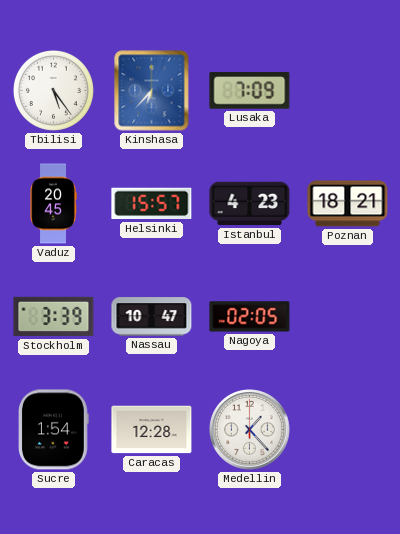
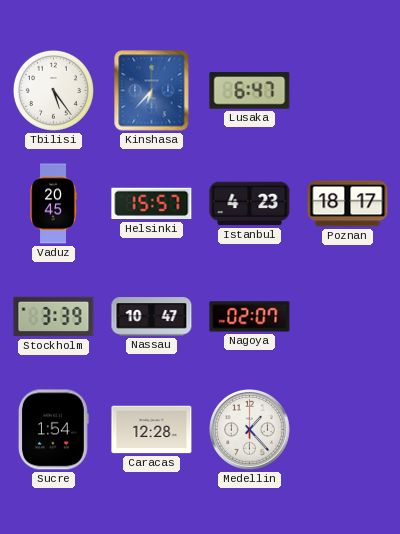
Lusaka: 7:09 -> 6:47 (250, 91)
Poznan: 18:21 -> 18:17 (348, 204)
Nagoya: 02:05 -> 02:07 (250, 317)
